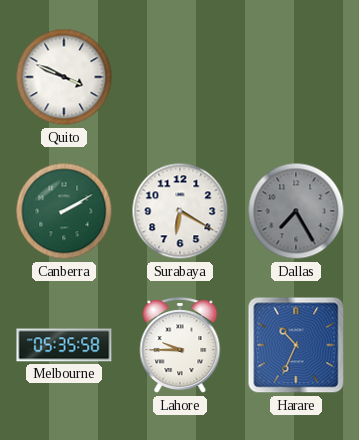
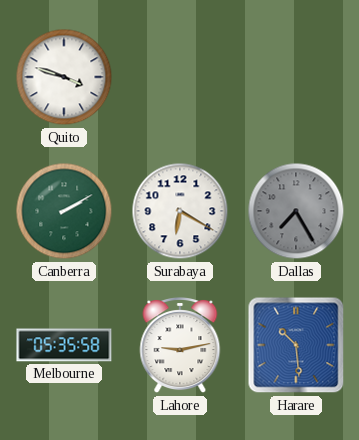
Quito: 3:49 -> 3:48 (64, 77)
Lahore: 9:45 -> 9:13 (180, 346)
Harare: 10:34 -> 10:29 (296, 345)
